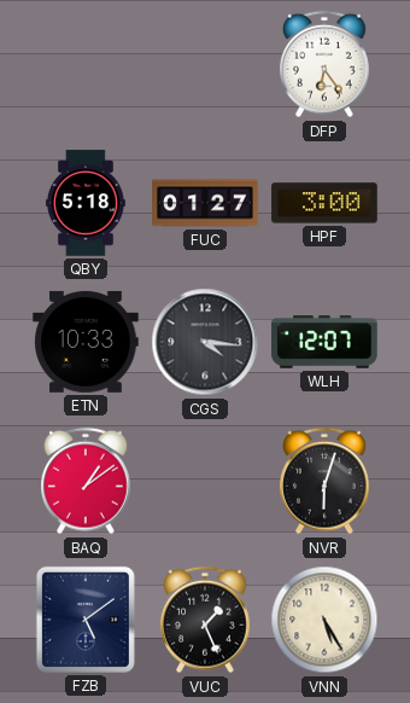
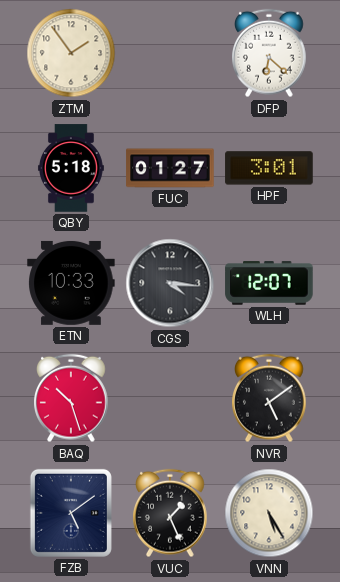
ZTM: none -> 1:54 (71, 53)
DFP: 6:24 -> 6:22 (270, 53)
HPF: 3:00 -> 3:01 (269, 168)
BAQ: 1:09 -> 10:27 (72, 398)
NVR: 6:03 -> 5:09 (270, 398)
